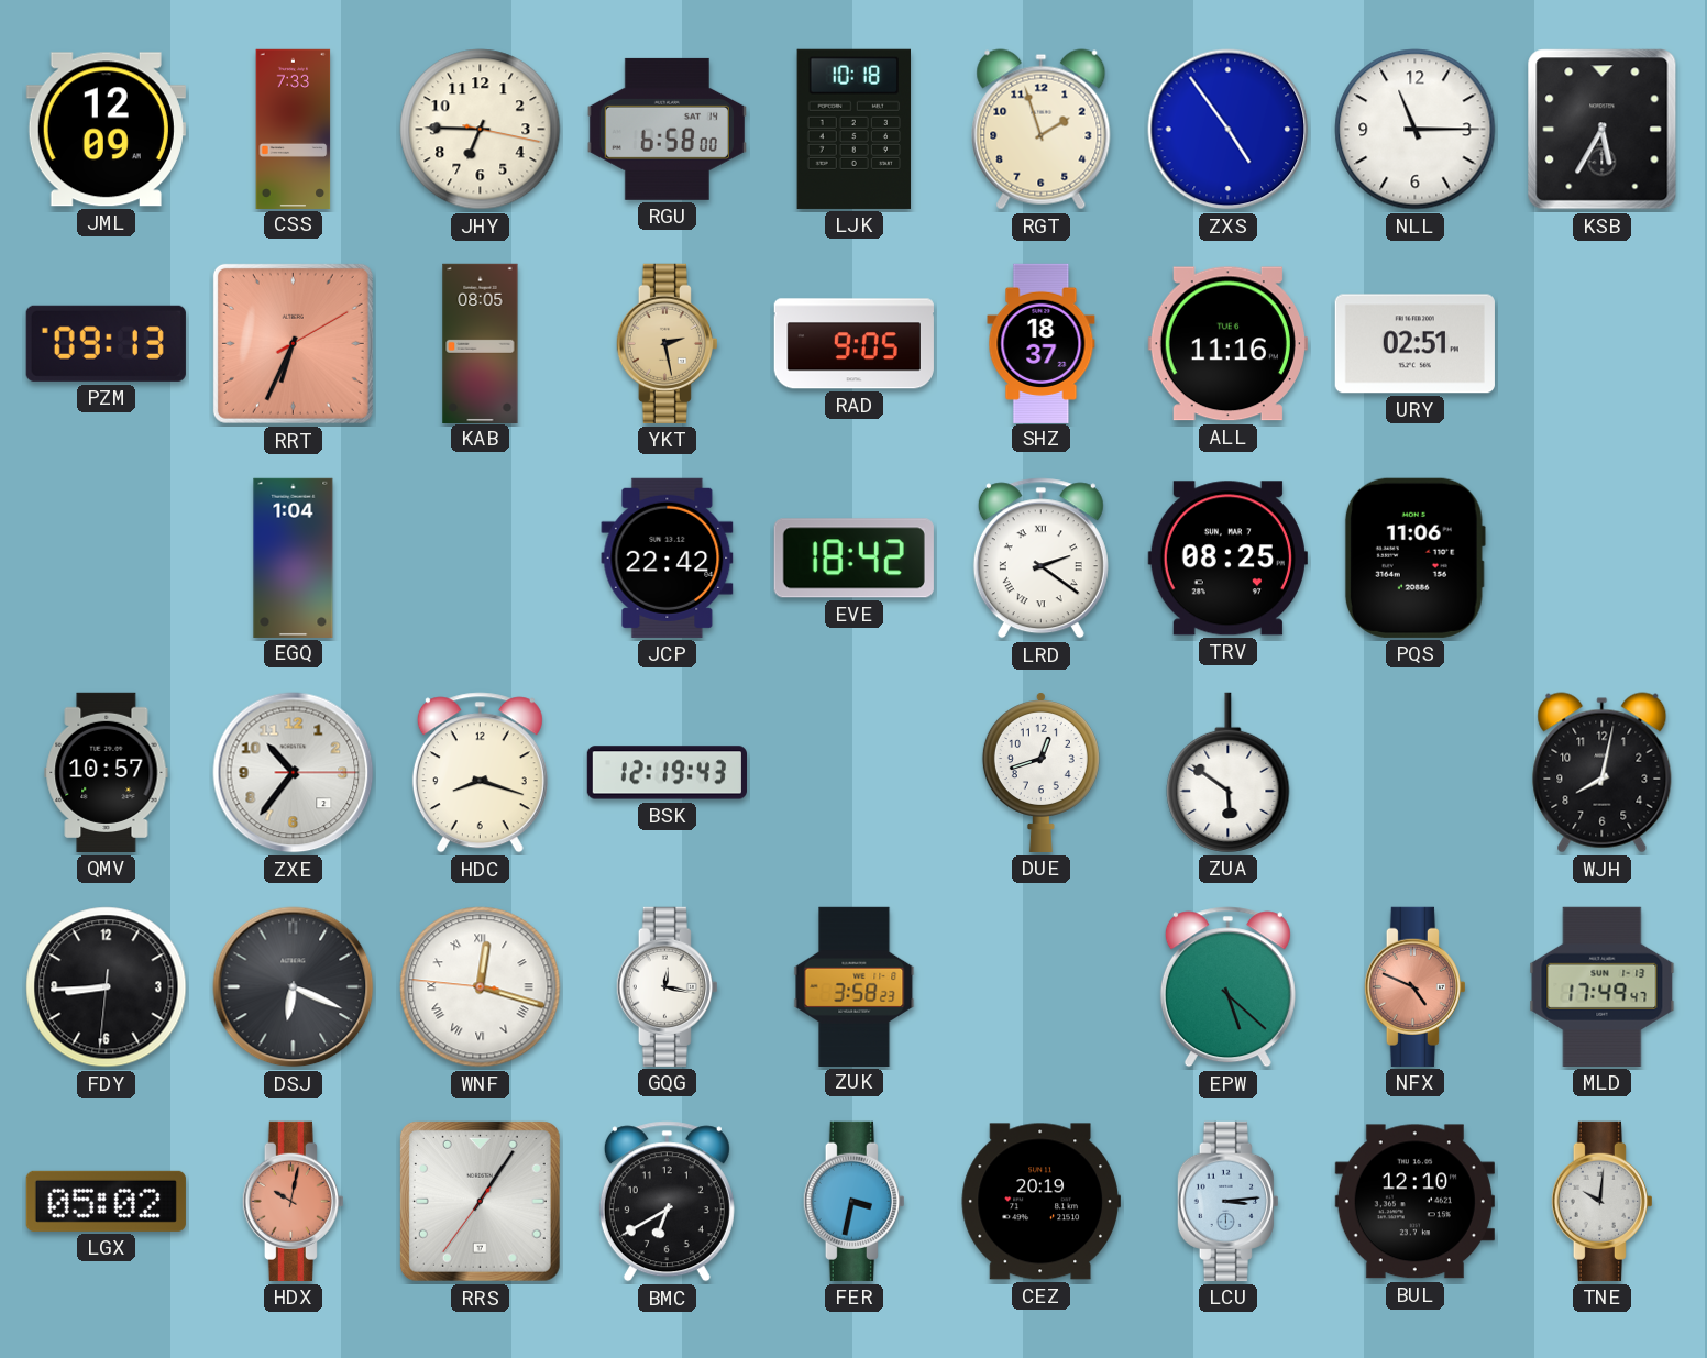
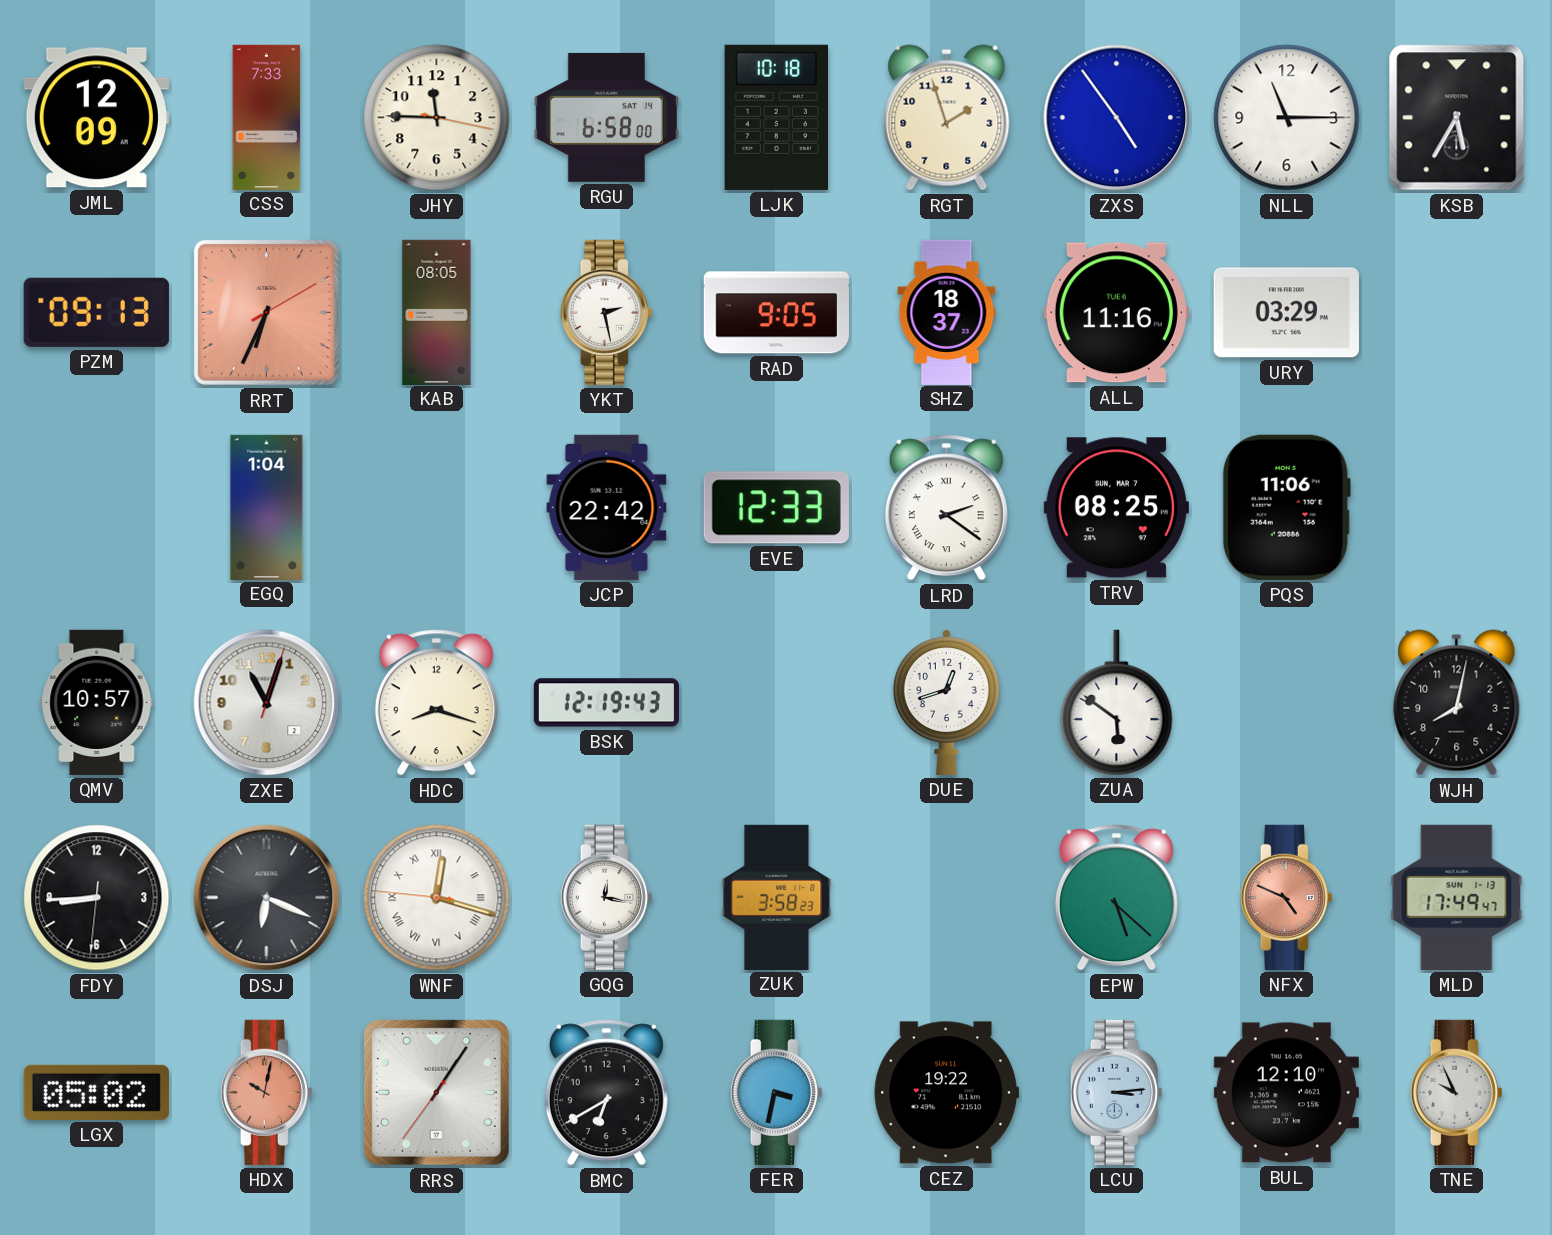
JHY: 6:45 -> 11:45 (437, 118)
YKT dial: champagne -> white (606, 312)
URY: 02:51 -> 03:29 (1286, 313)
EVE: 18:42 -> 12:33 (776, 508)
ZXE: 10:36 -> 11:03 (267, 703)
CEZ: 20:19 -> 19:22 (946, 1093)
TNE: 10:01 -> 9:56 (1456, 1092)
